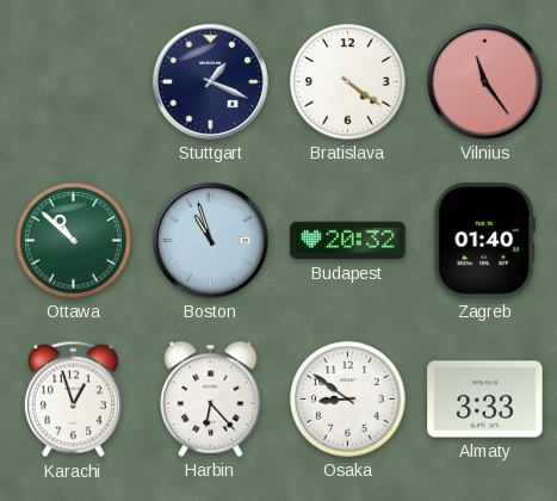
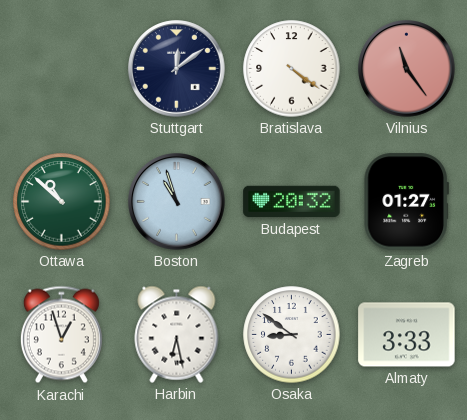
Stuttgart: 1:19 -> 12:09 (177, 69)
Zagreb: 01:40 -> 01:27 (406, 202)
Harbin: 6:23 -> 6:28 (177, 334)
